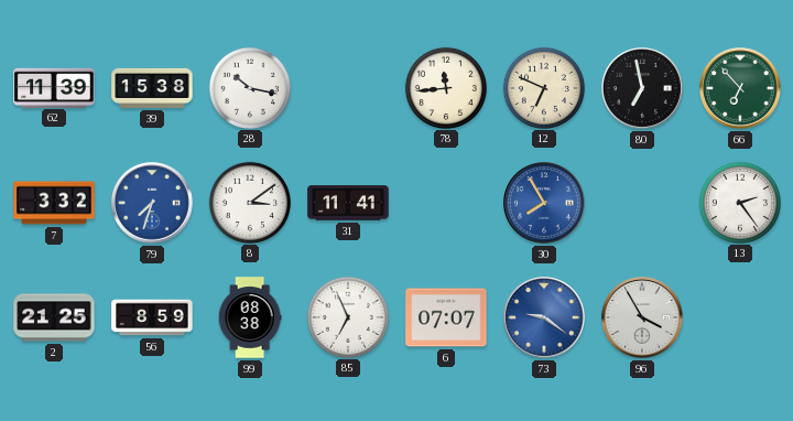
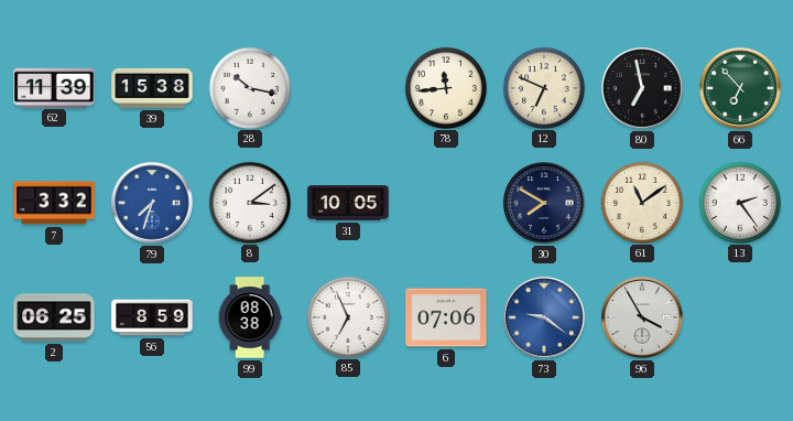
31: 11:41 -> 10:05 (348, 203)
30: 7:55 -> 7:50 (545, 204)
30 dial: blue -> navy (545, 204)
61: none -> 11:09 (641, 202)
2: 21:25 -> 06:25 (54, 317)
6: 07:07 -> 07:06 (446, 317)
